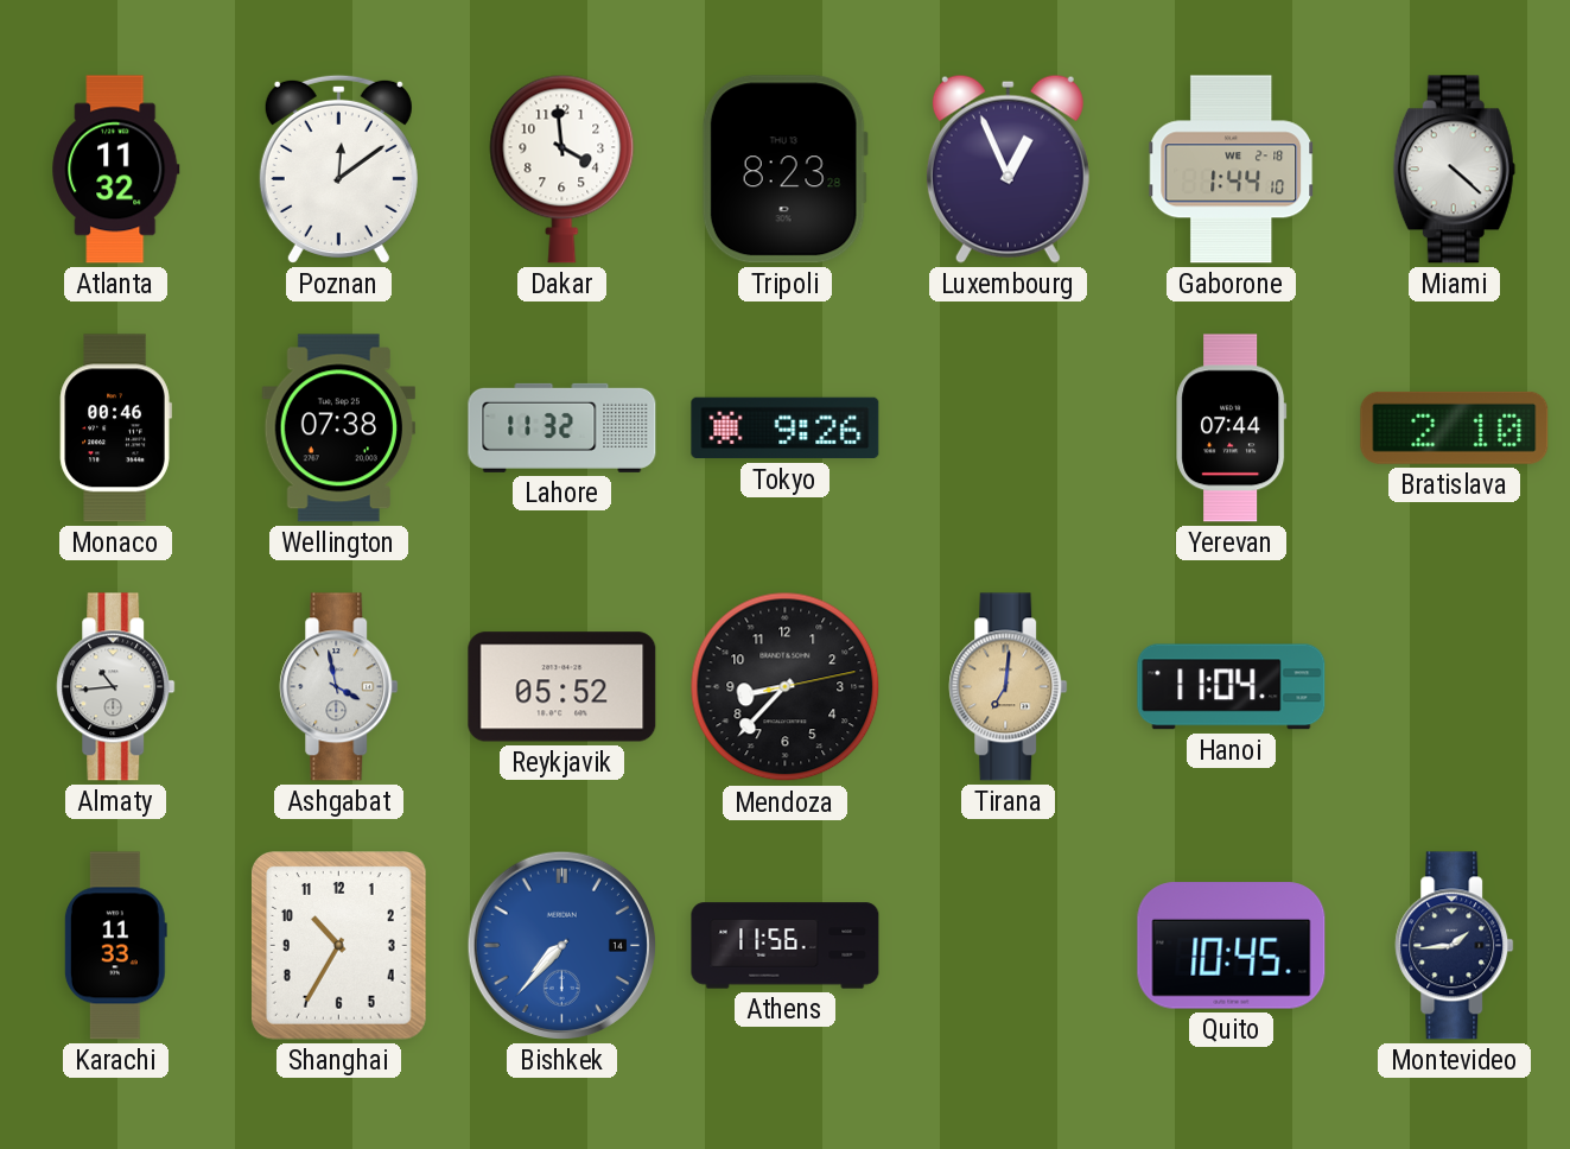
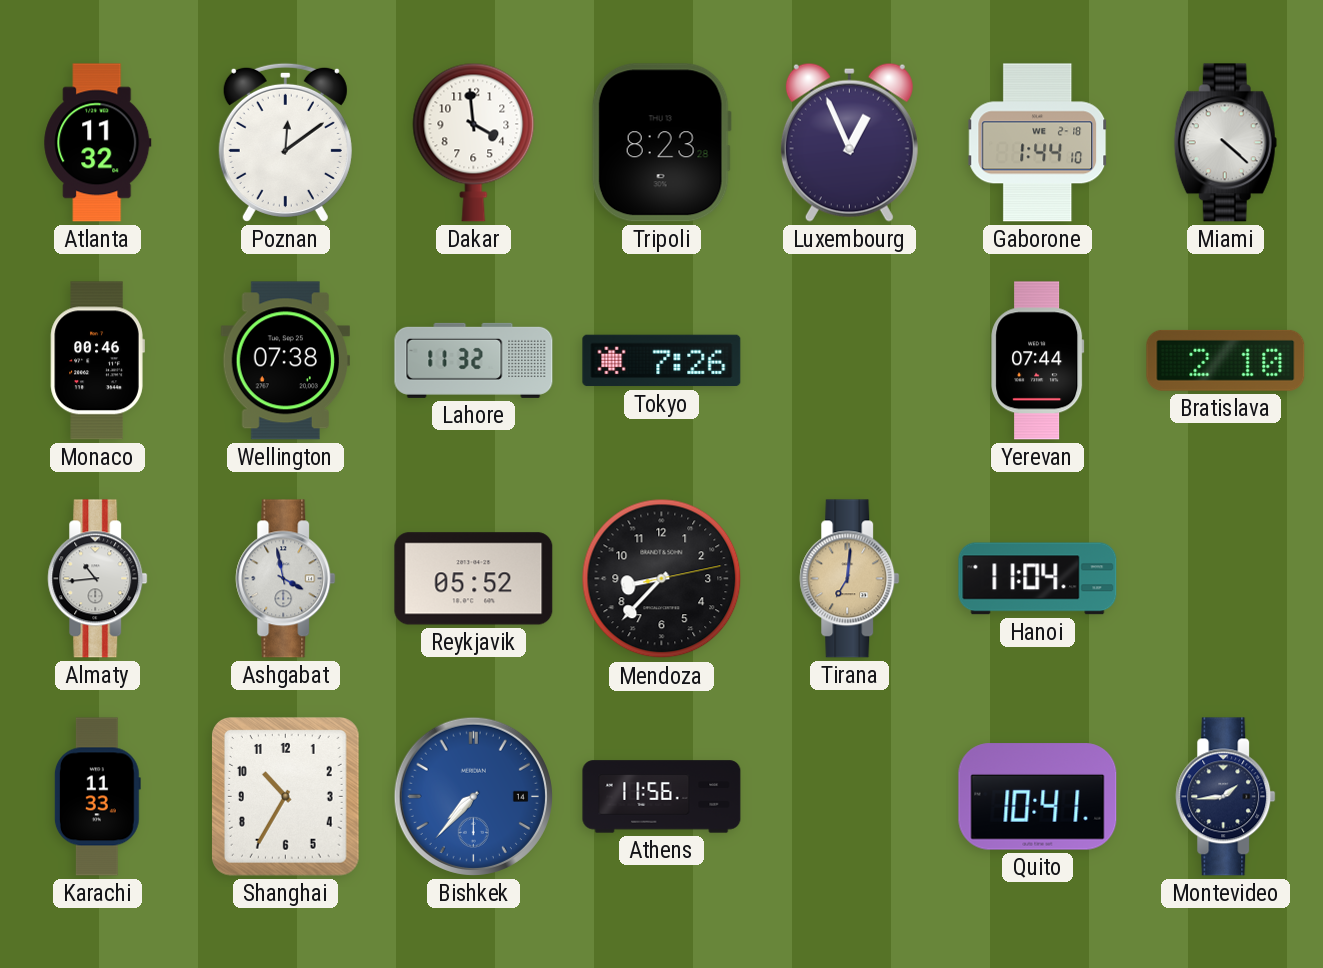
Tokyo: 9:26 -> 7:26 (662, 361)
Quito: 10:45 -> 10:41 (1038, 797)
